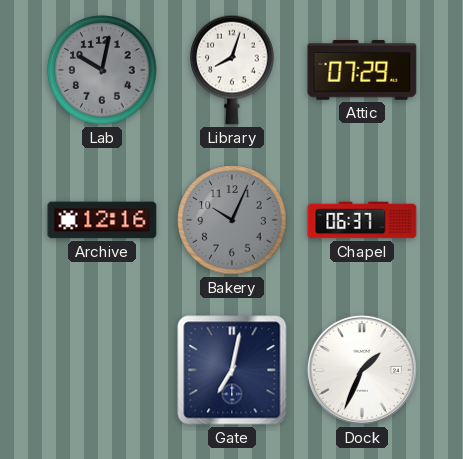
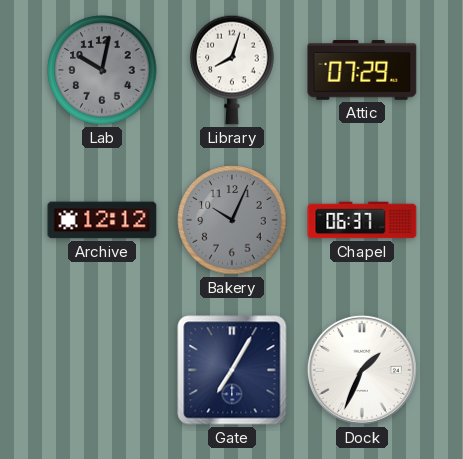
Archive: 12:16 -> 12:12 (102, 220)
Gate: 7:02 -> 7:05 (232, 370)
